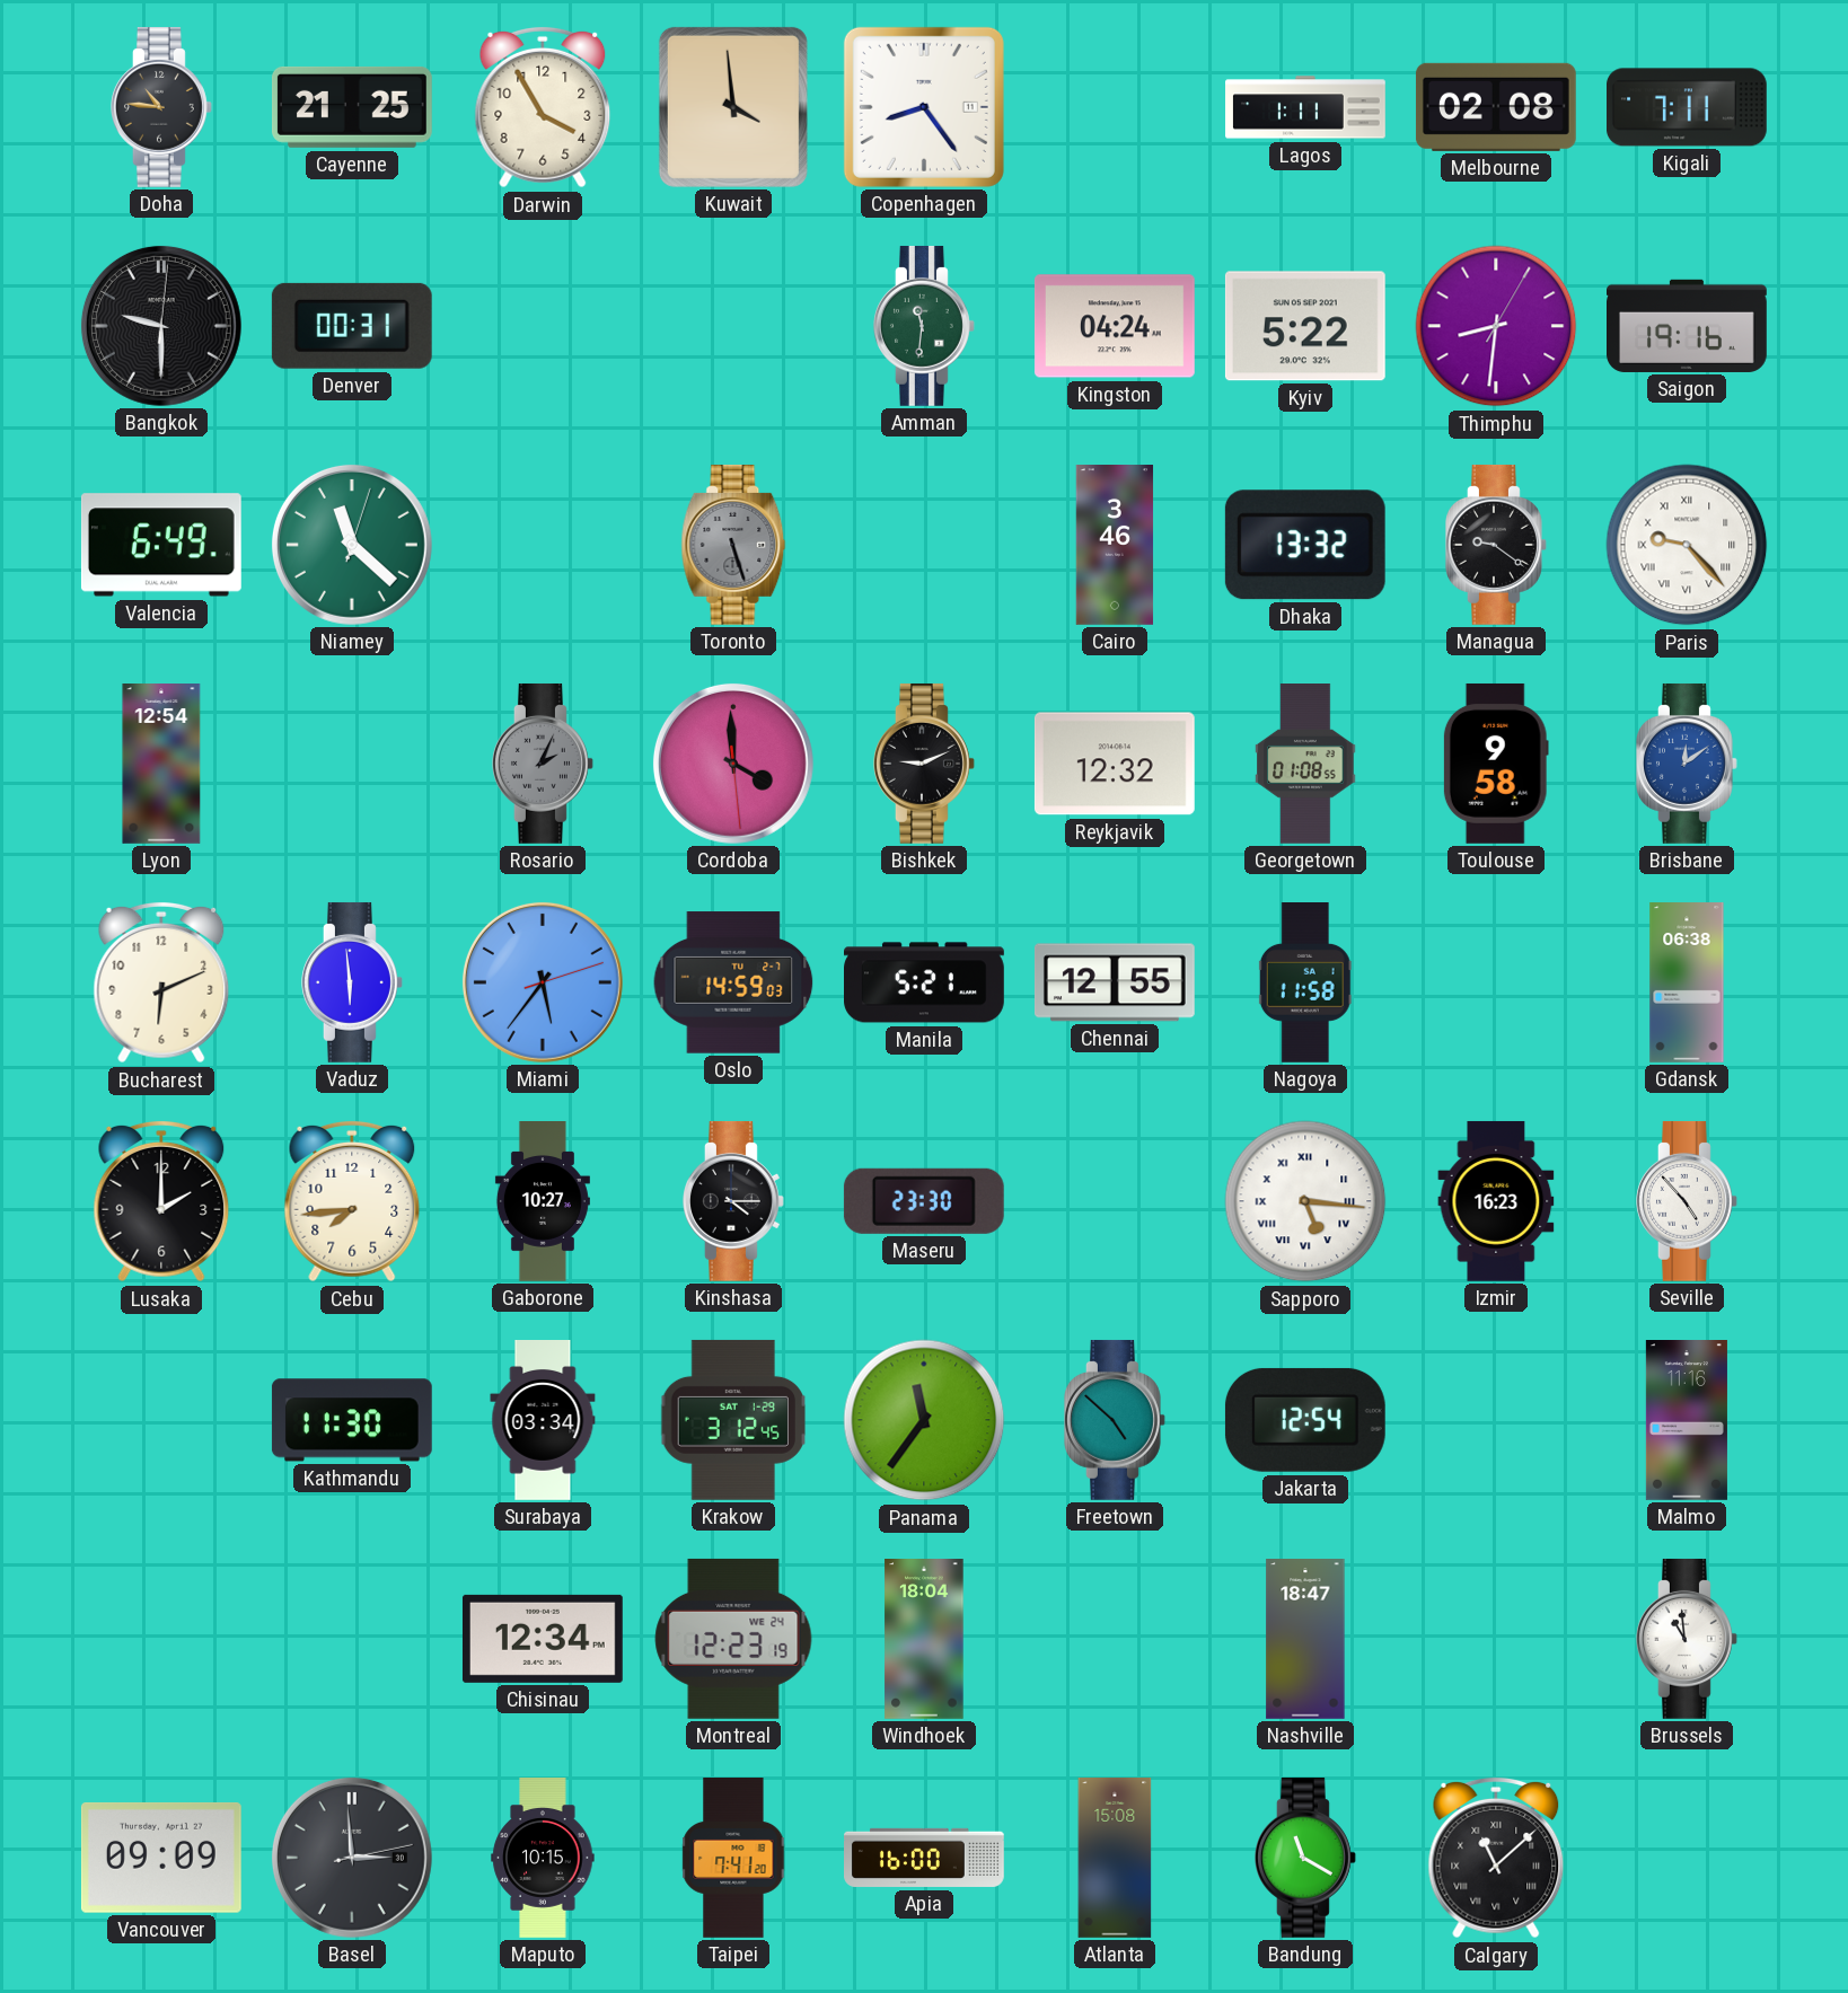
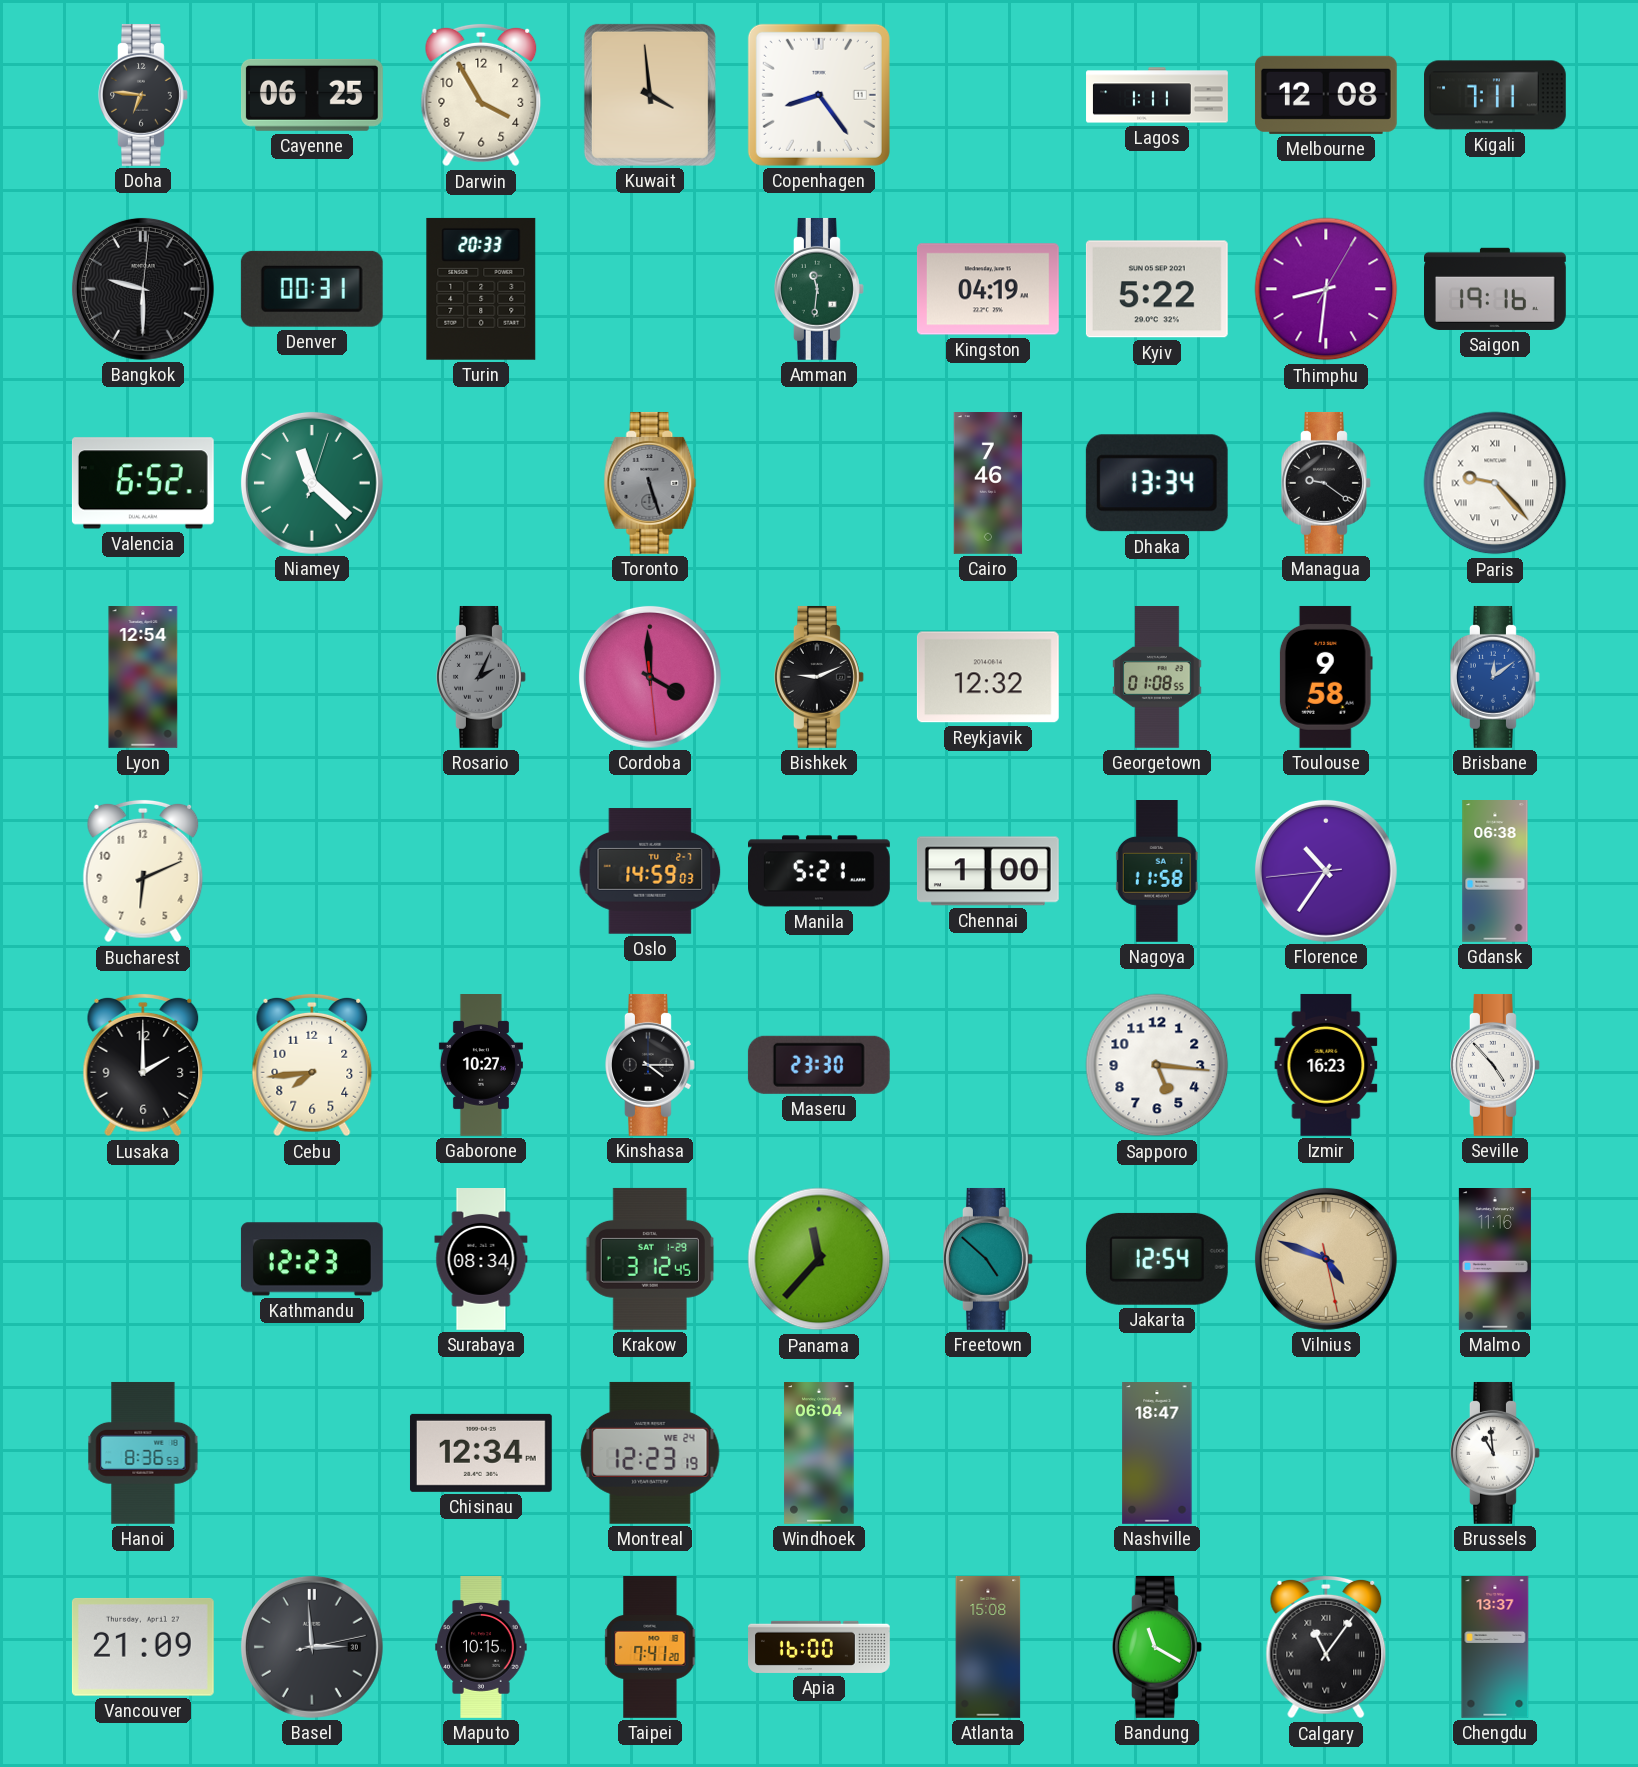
Doha: 10:46 -> 6:46 (144, 95)
Cayenne: 21:25 -> 06:25 (312, 95)
Melbourne: 02:08 -> 12:08 (1326, 95)
Turin: none -> 20:33 (481, 289)
Kingston: 04:24 -> 04:19 (988, 289)
Valencia: 6:49 -> 6:52 (143, 483)
Cairo: 3:46 -> 7:46 (988, 484)
Dhaka: 13:32 -> 13:34 (1157, 483)
Vaduz: 5:59 -> none (353, 982)
Miami: 5:36 -> none (543, 982)
Chennai: 12:55 -> 1:00 (988, 871)
Florence: none -> 10:35 (1326, 871)
Sapporo numerals: Roman -> Arabic (1157, 1065)
Kathmandu: 11:30 -> 12:23 (312, 1259)
Surabaya: 03:34 -> 08:34 (481, 1260)
Panama: 11:36 -> 11:37 (819, 1259)
Vilnius: none -> 4:48 (1326, 1259)
Hanoi: none -> 8:36 (143, 1453)
Windhoek: 18:04 -> 06:04 (819, 1454)
Vancouver: 09:09 -> 21:09 (143, 1647)
Calgary: 11:08 -> 11:06 (1326, 1647)
Chengdu: none -> 13:37 (1495, 1648)
